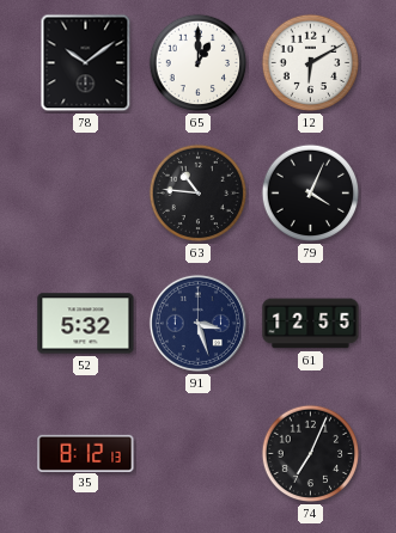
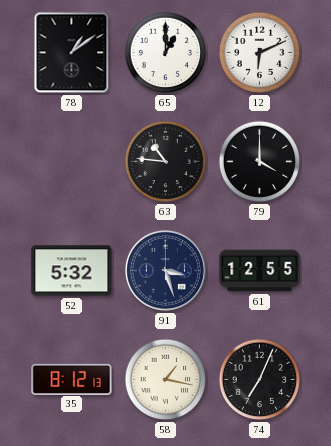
78: 10:09 -> 1:09 (72, 53)
12: 6:10 -> 6:11 (260, 53)
79: 4:04 -> 4:00 (260, 162)
58: none -> 1:17 (166, 380)
